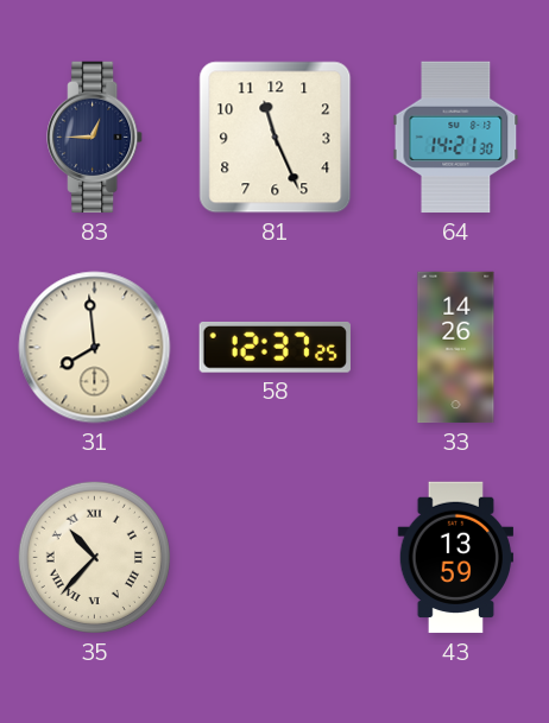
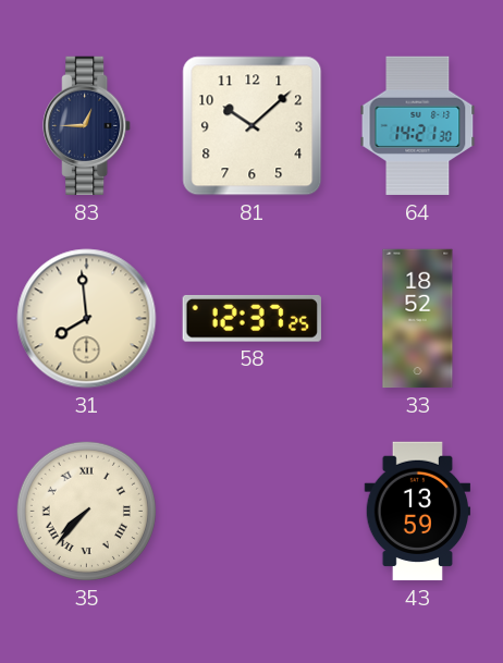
81: 11:26 -> 10:08 (253, 126)
33: 14:26 -> 18:52 (418, 319)
35: 10:37 -> 7:37 (86, 511)
